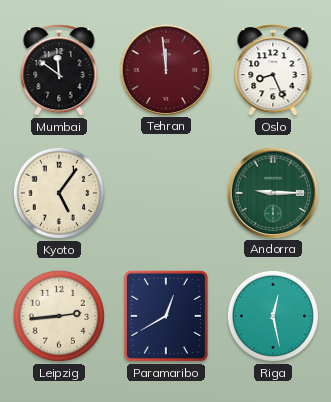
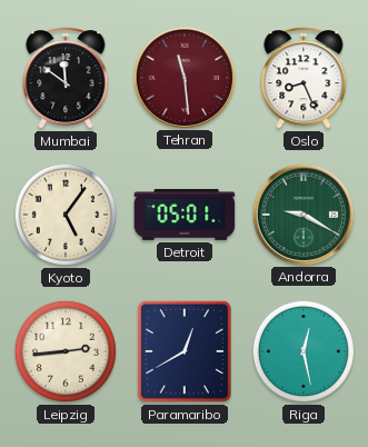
Tehran: 11:59 -> 11:29 (183, 77)
Detroit: none -> 05:01 (185, 215)
Andorra: 9:15 -> 9:20 (302, 213)
